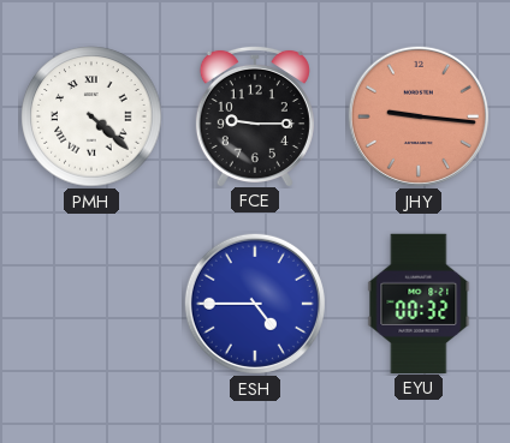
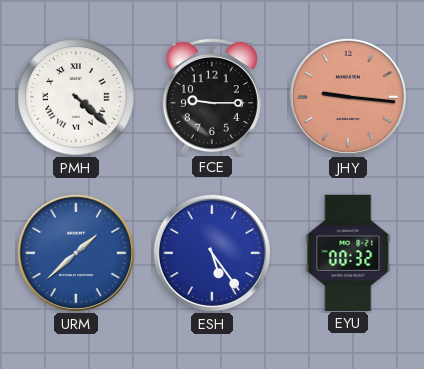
URM: none -> 1:38 (76, 253)
ESH: 4:45 -> 5:24 (212, 253)
